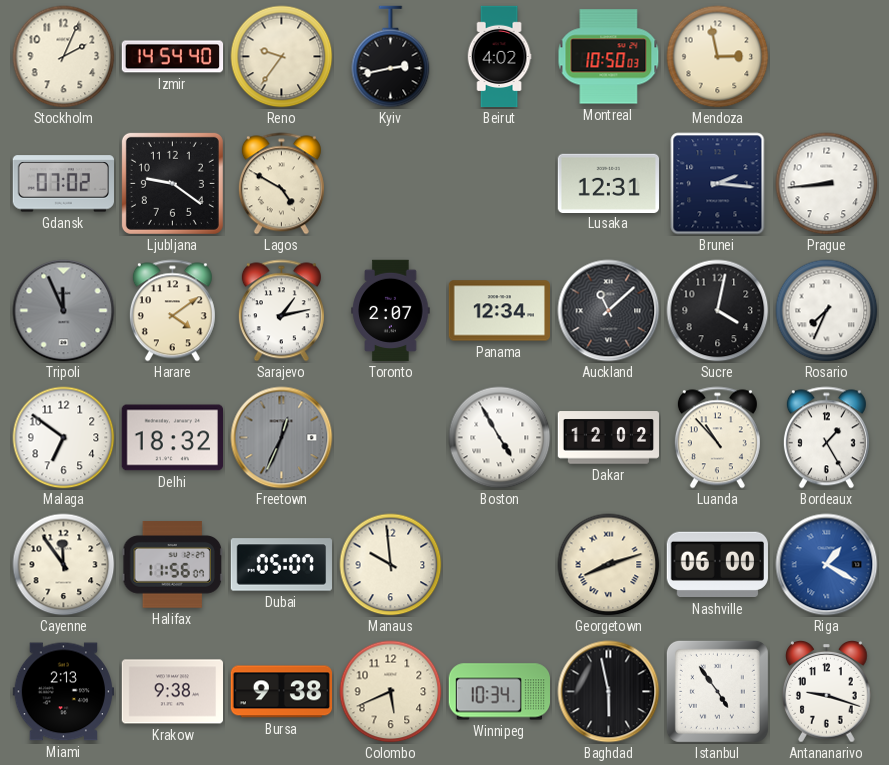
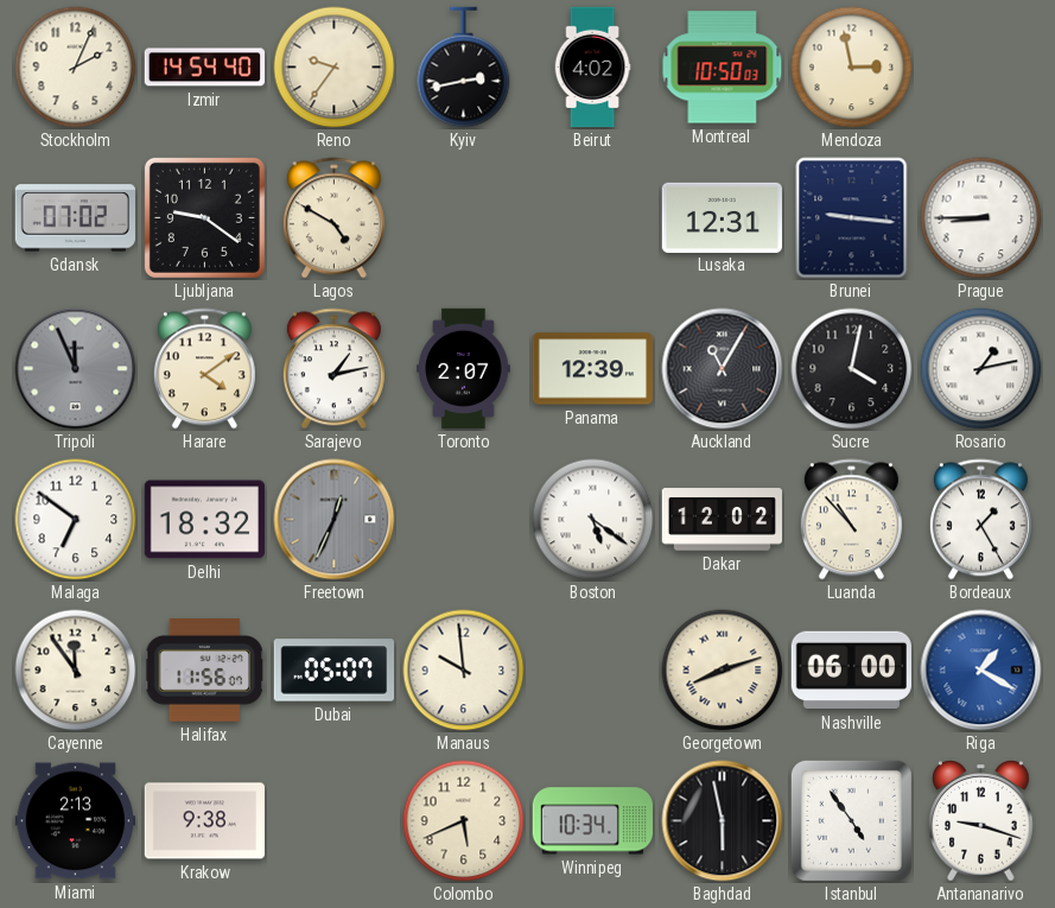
Brunei: 2:16 -> 9:16 (852, 218)
Prague: 8:44 -> 8:45 (981, 218)
Panama: 12:34 -> 12:39 (592, 369)
Auckland: 11:08 -> 11:05 (723, 369)
Rosario: 7:34 -> 1:13 (981, 369)
Boston: 4:55 -> 5:21 (593, 520)
Bursa: 9:38 -> none (281, 692)
